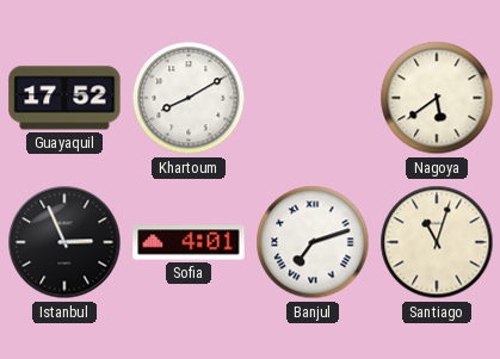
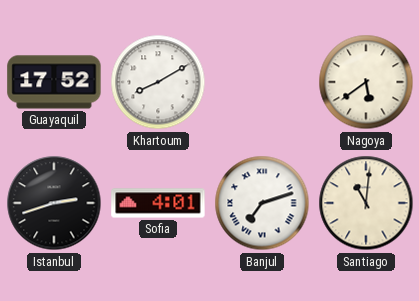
Istanbul: 2:56 -> 2:42 (54, 203)
Santiago: 11:03 -> 11:01 (366, 203)
